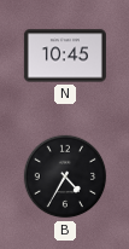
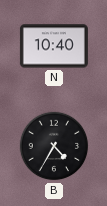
N: 10:45 -> 10:40 (54, 46)
